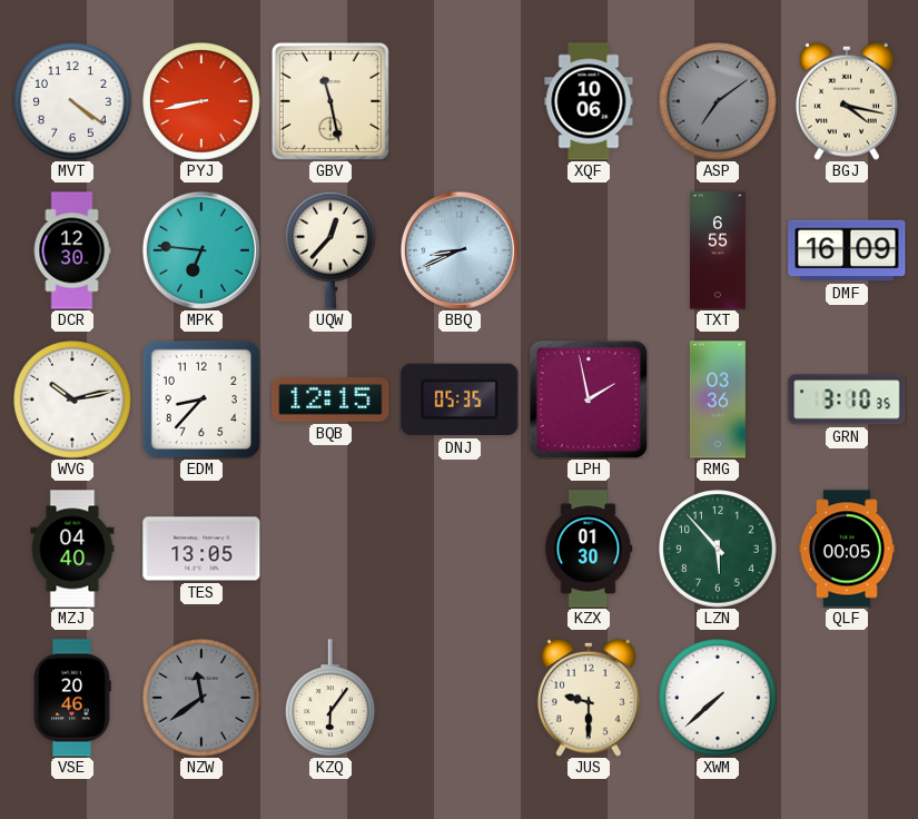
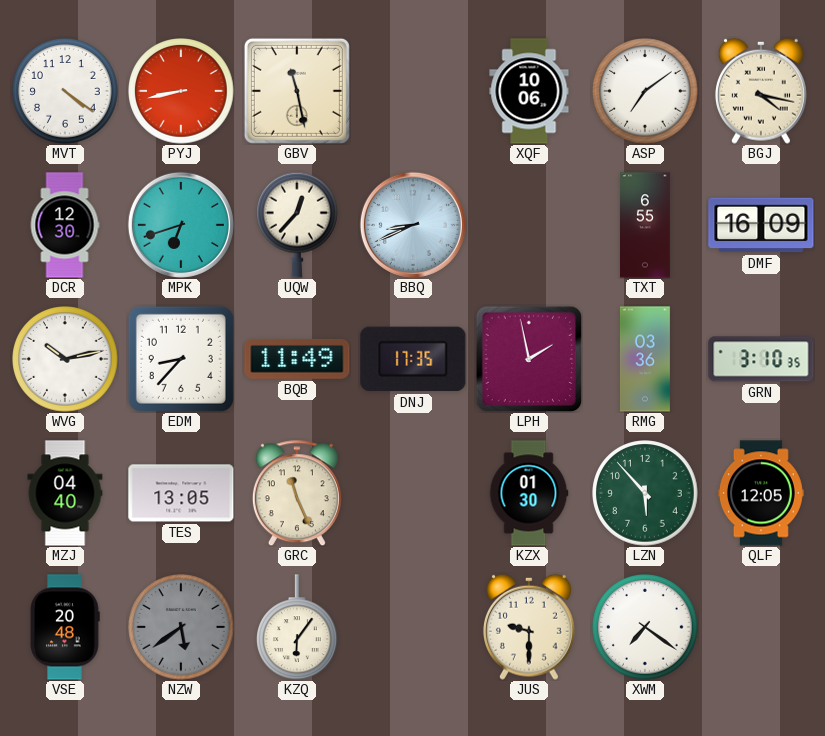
ASP dial: grey -> white (645, 91)
MPK: 6:46 -> 6:42 (181, 225)
BQB: 12:15 -> 11:49 (297, 359)
DNJ: 05:35 -> 17:35 (413, 359)
GRC: none -> 11:26 (297, 493)
QLF: 00:05 -> 12:05 (761, 493)
VSE: 20:46 -> 20:48 (65, 627)
NZW: 11:39 -> 5:39 (181, 627)
XWM: 7:38 -> 7:21 (645, 627)
